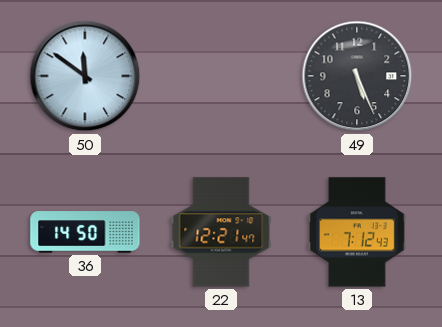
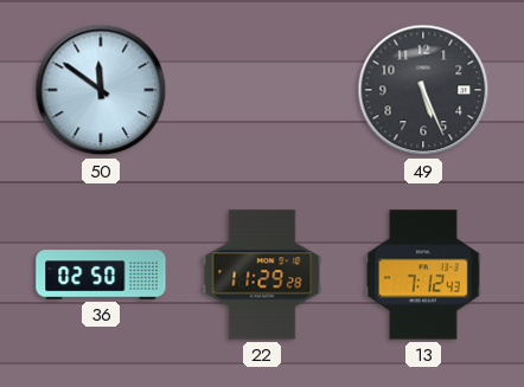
36: 14:50 -> 02:50 (101, 275)
22: 12:21 -> 11:29 (262, 275)
